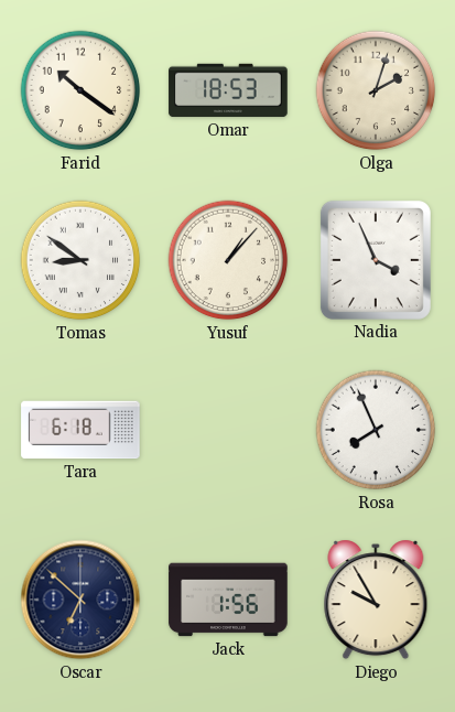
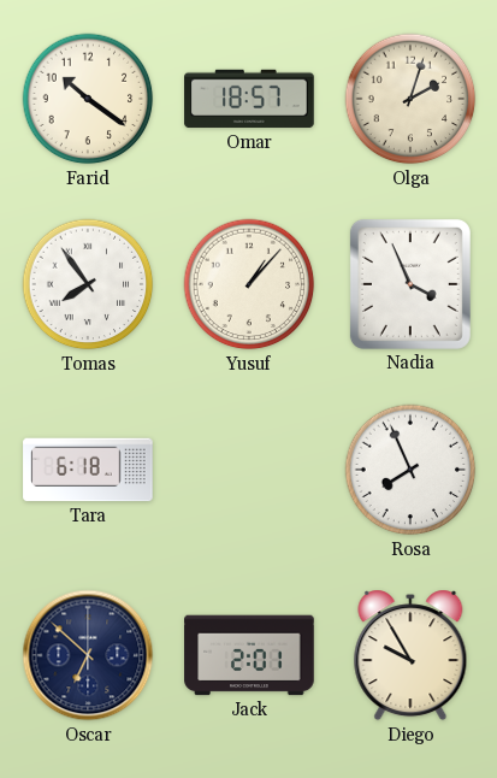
Omar: 18:53 -> 18:57 (249, 99)
Tomas: 8:51 -> 7:54 (88, 284)
Jack: 1:56 -> 2:01 (249, 655)
